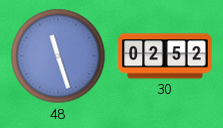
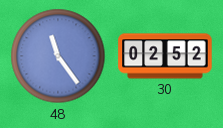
48: 11:27 -> 11:24 (58, 56)
